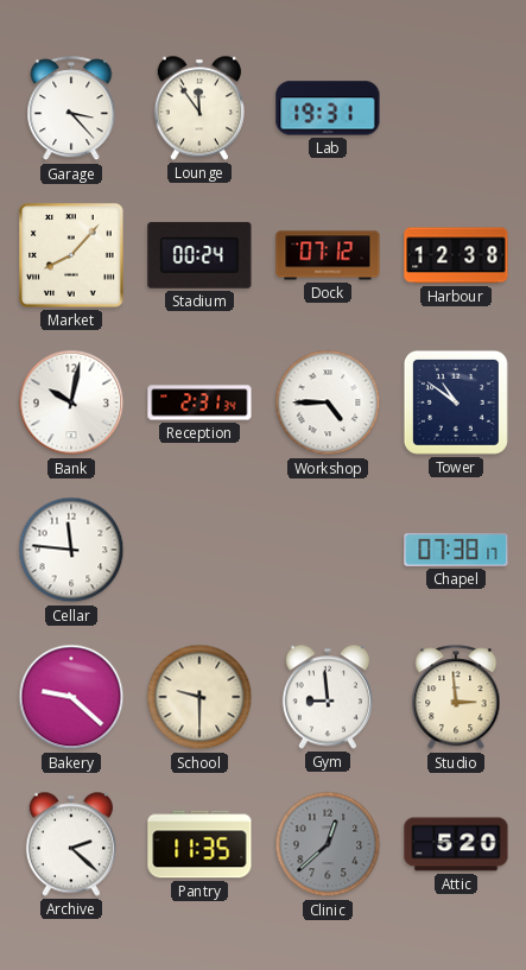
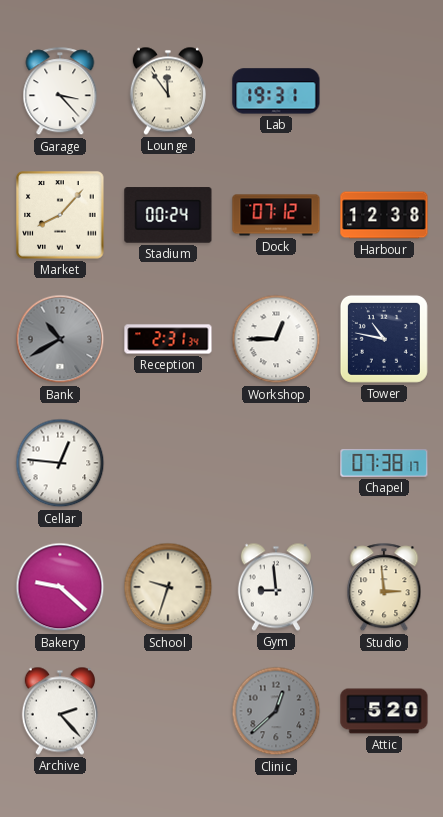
Bank: 10:02 -> 10:40 (60, 339)
Bank dial: white -> grey (60, 339)
Workshop: 4:45 -> 12:45 (276, 339)
Tower: 10:51 -> 10:47 (384, 339)
Cellar: 11:46 -> 12:46 (60, 463)
School: 9:30 -> 9:33 (168, 587)
Archive: 2:22 -> 2:23 (60, 711)
Pantry: 11:35 -> none (199, 844)
